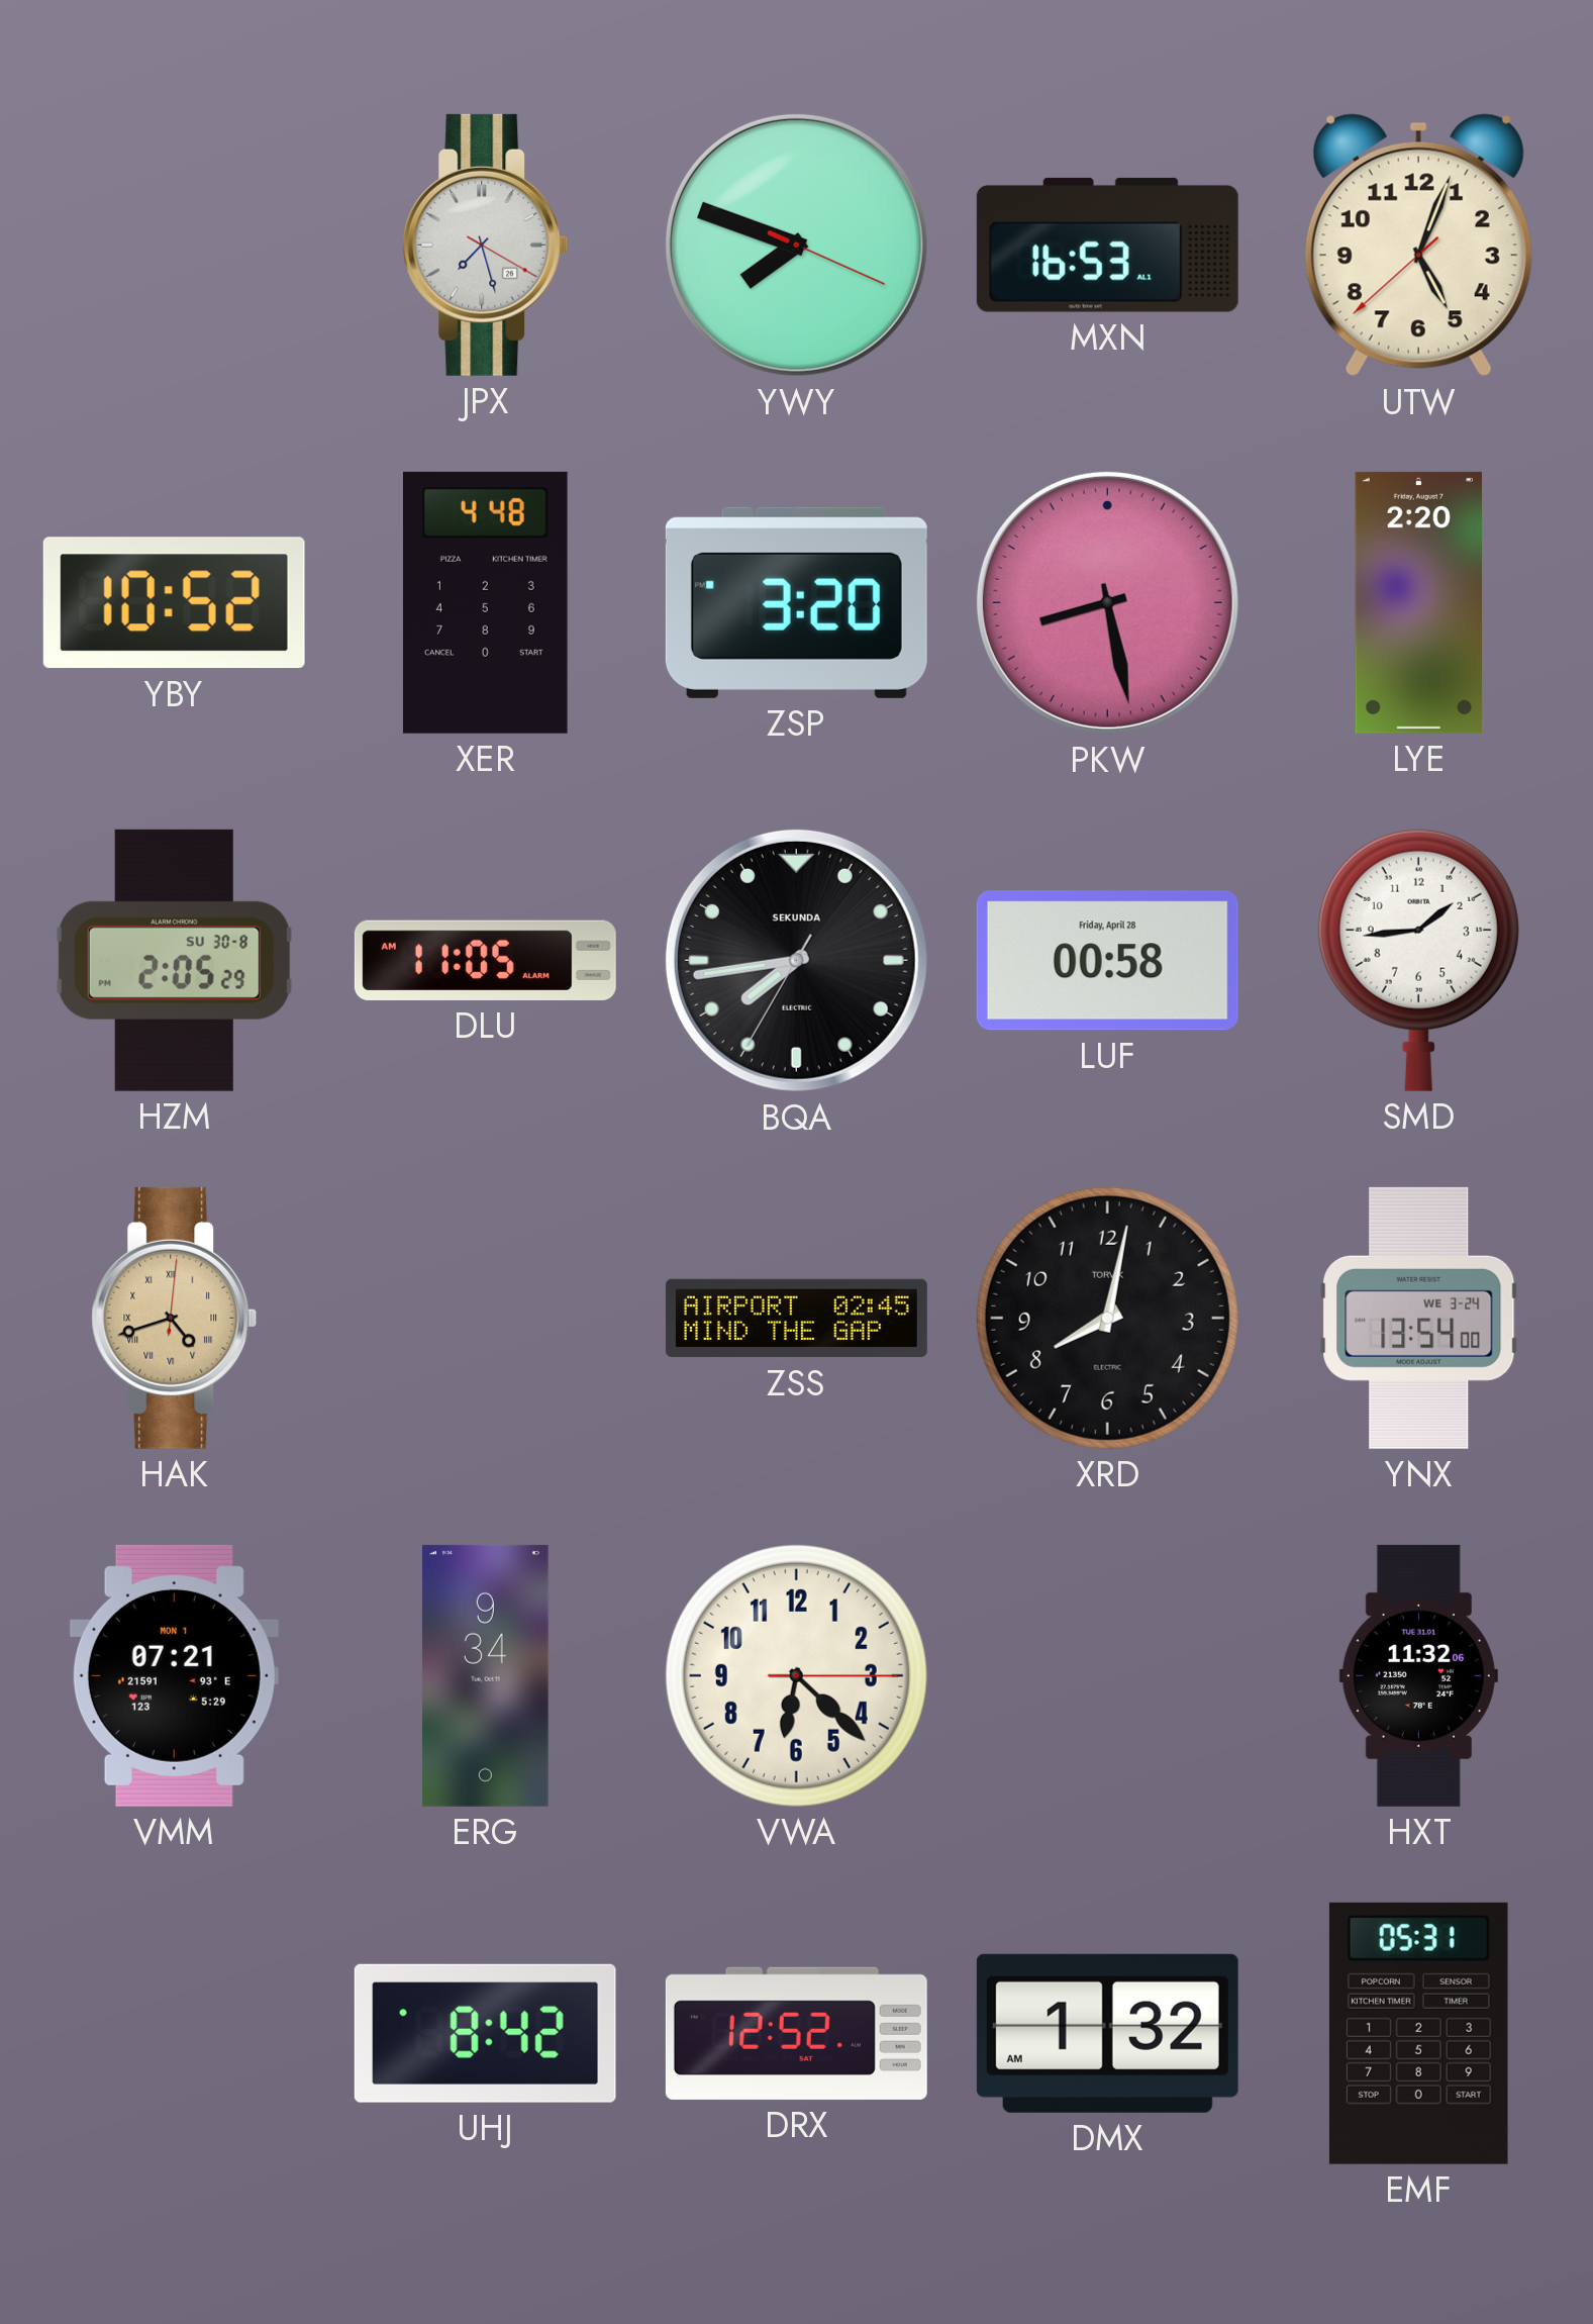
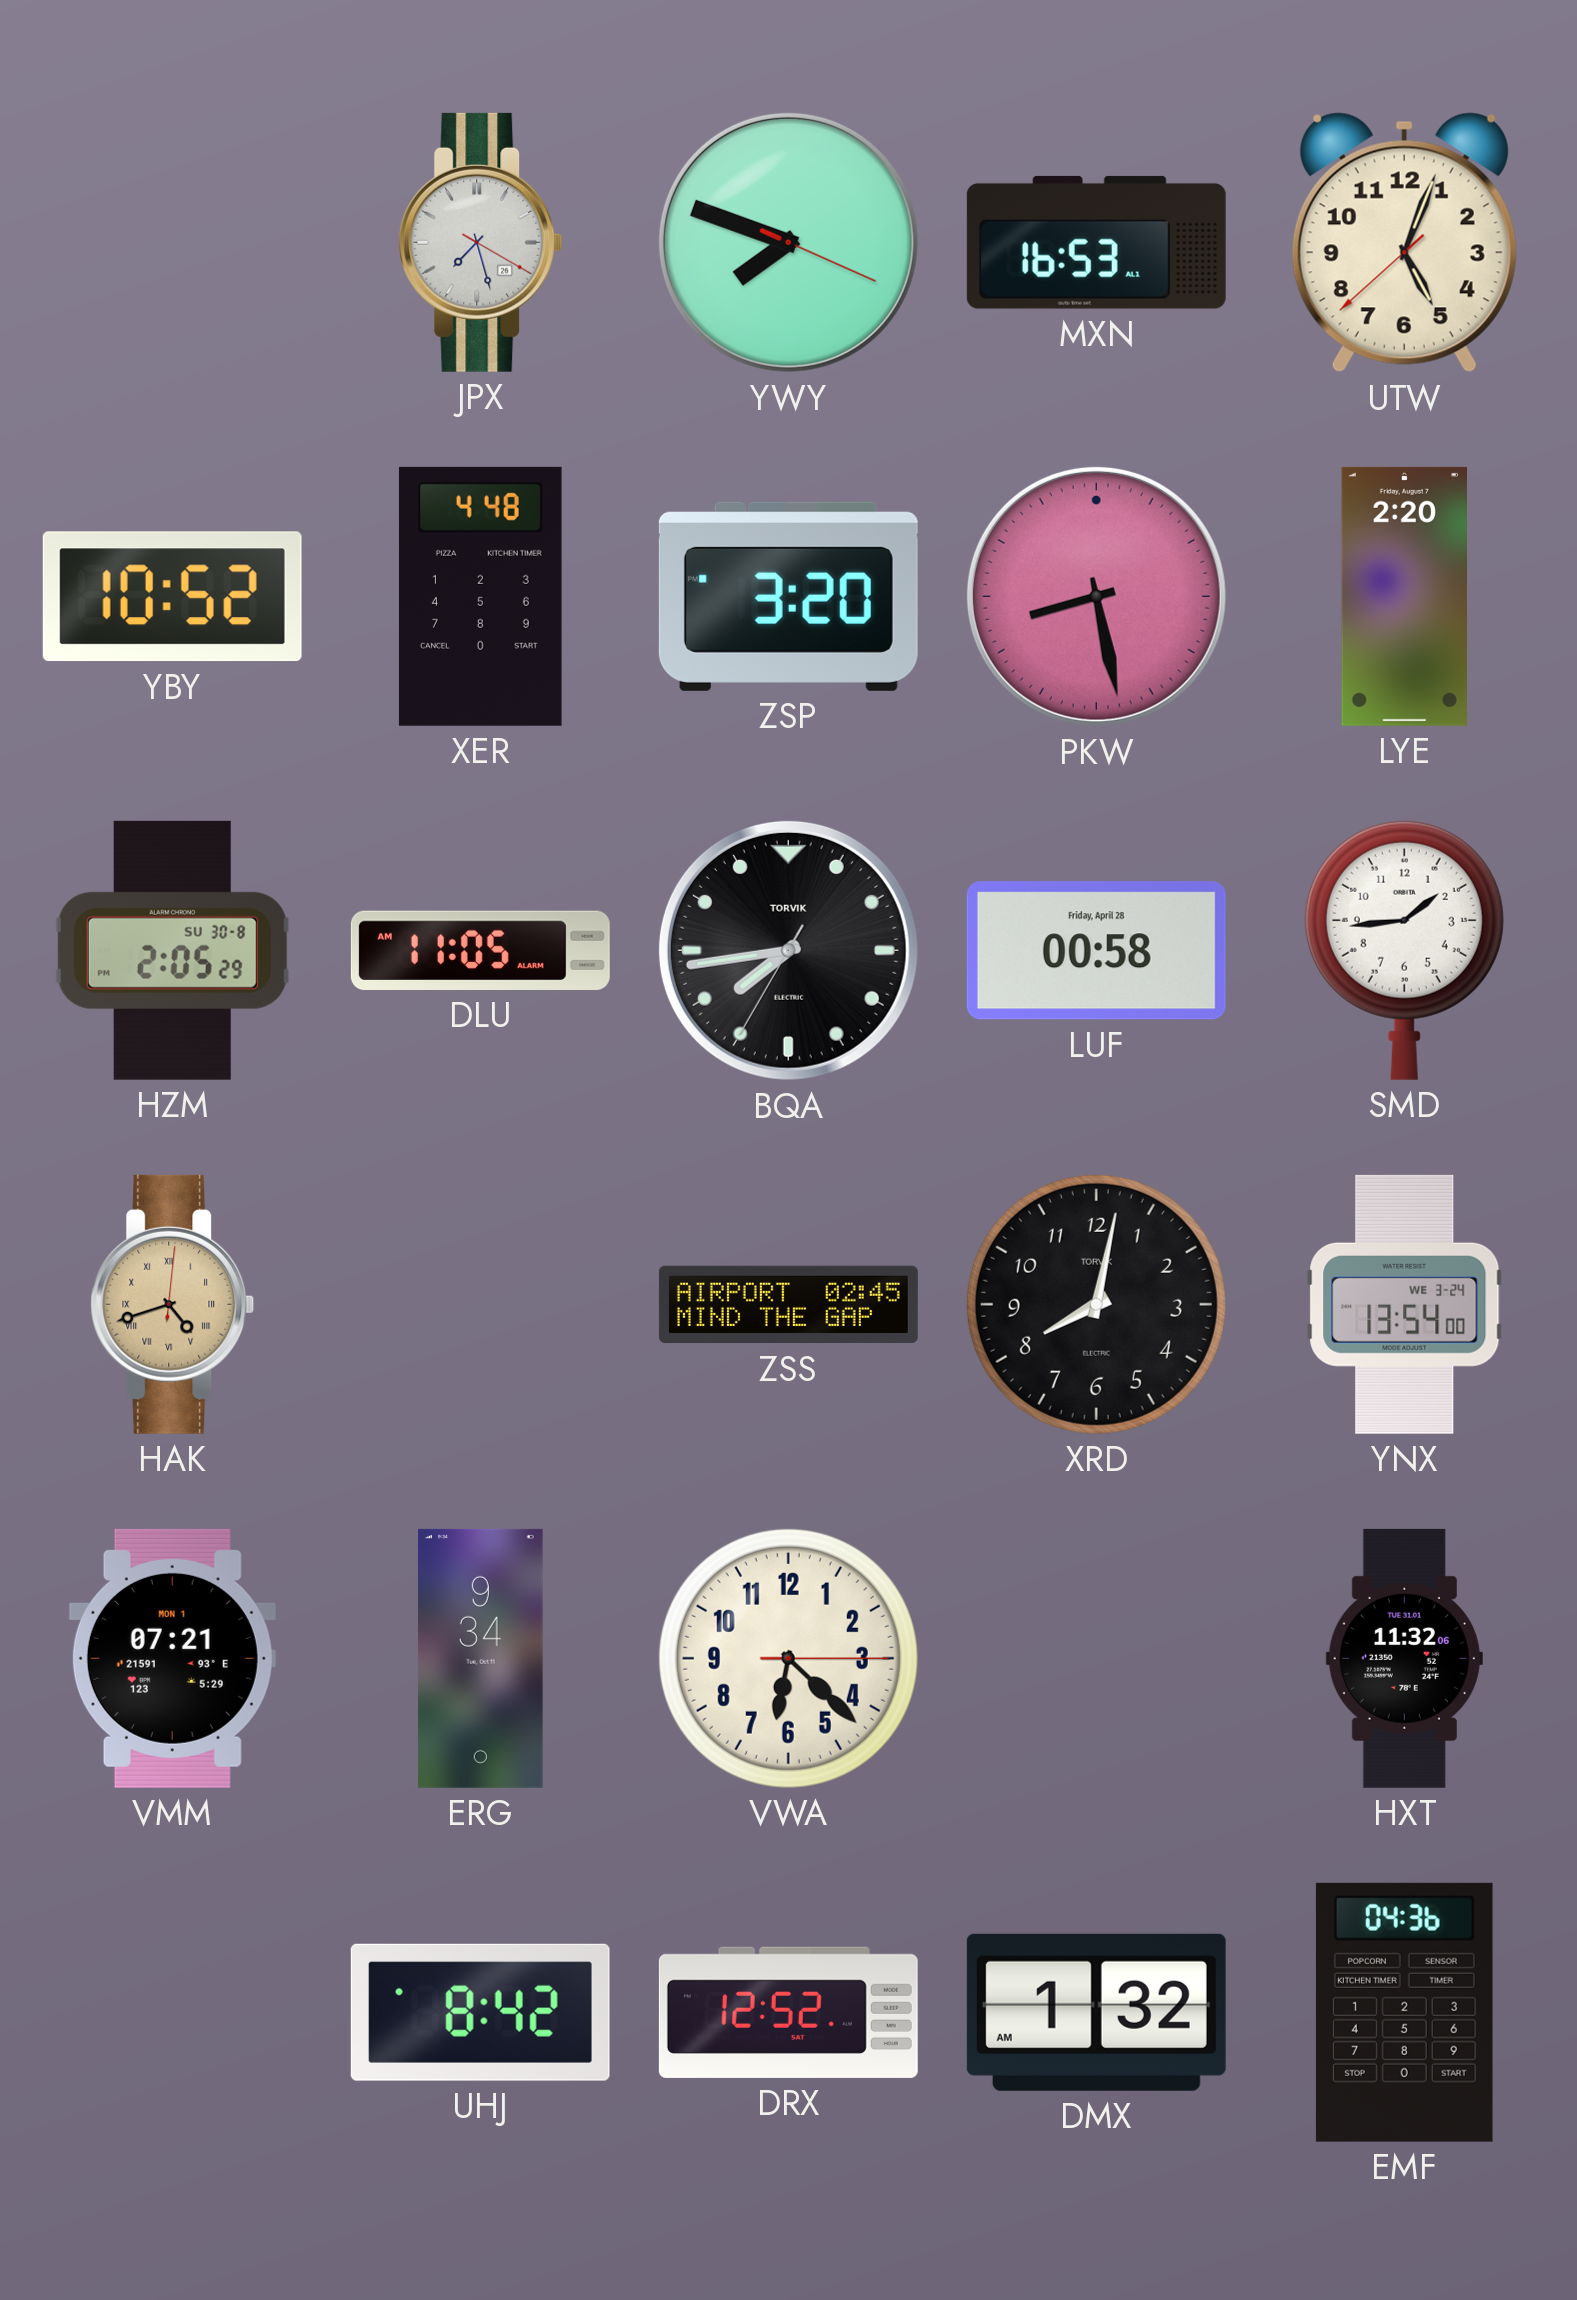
BQA brand: SEKUNDA -> TORVIK (788, 950)
EMF: 05:31 -> 04:36 (1404, 2012)
